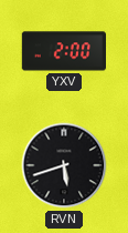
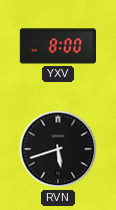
YXV: 2:00 -> 8:00 (57, 46)
